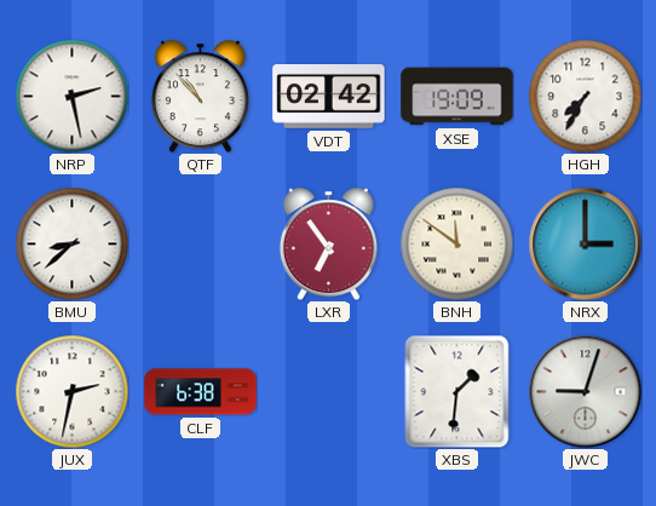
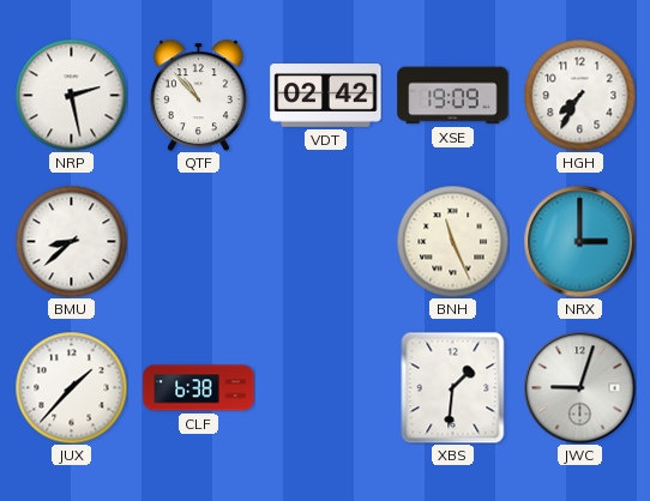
LXR: 6:54 -> none (328, 243)
BNH: 11:51 -> 11:26 (452, 241)
JUX: 2:32 -> 1:37 (71, 387)
